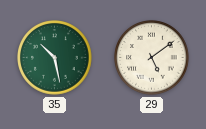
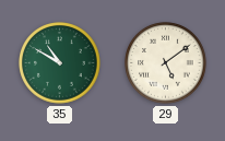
35: 10:28 -> 10:50 (60, 63)
